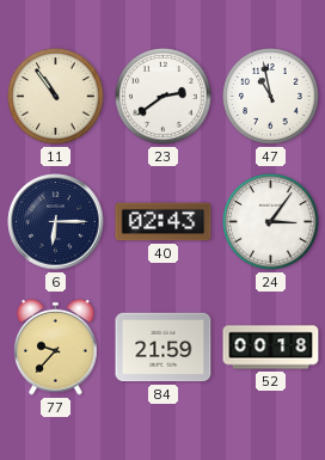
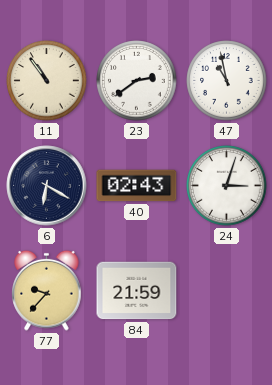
6: 6:15 -> 6:20 (47, 186)
24: 3:06 -> 3:03 (227, 186)
52: 00:18 -> none (271, 348)
